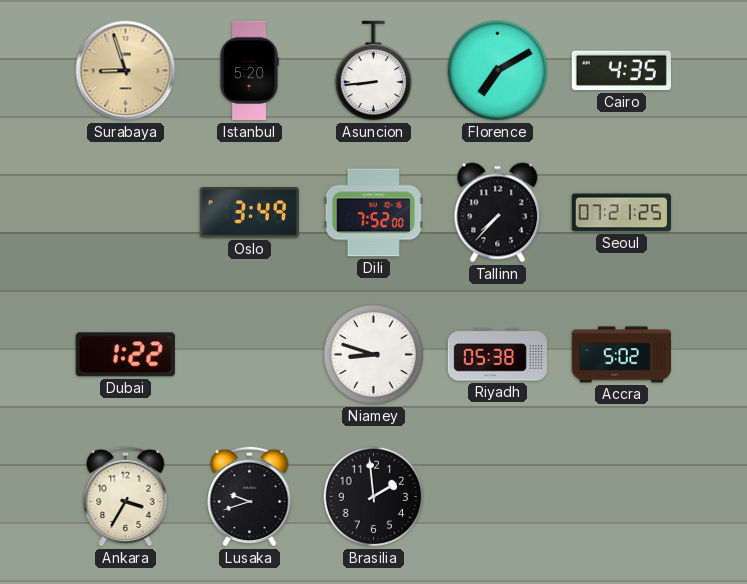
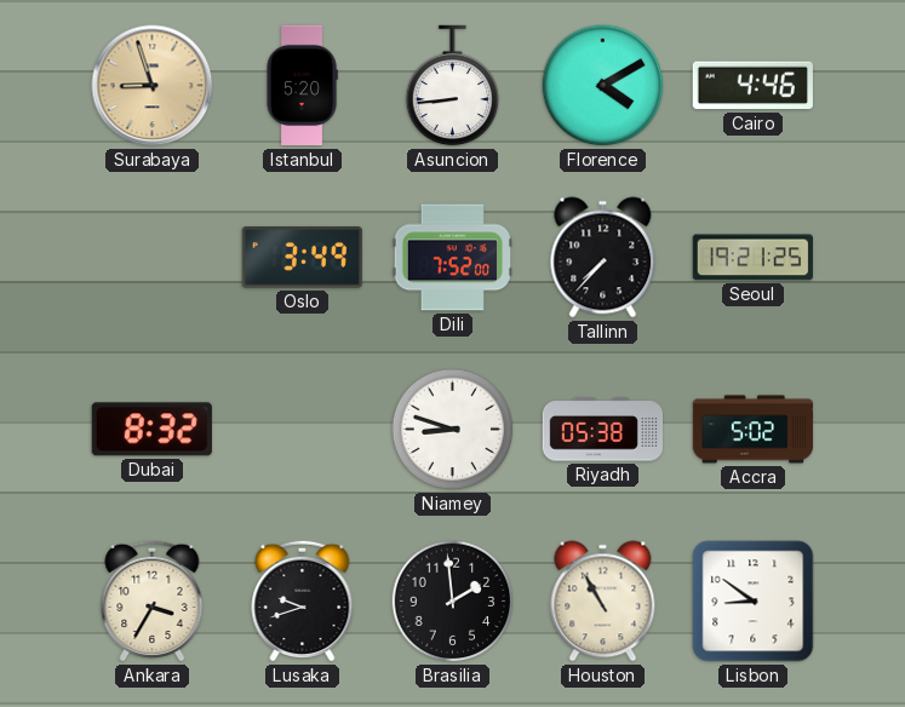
Florence: 7:10 -> 4:10 (603, 86)
Cairo: 4:35 -> 4:46 (752, 86)
Seoul: 07:21 -> 19:21 (752, 258)
Dubai: 1:22 -> 8:32 (151, 430)
Houston: none -> 10:55 (603, 602)
Lisbon: none -> 8:51 (754, 602)
